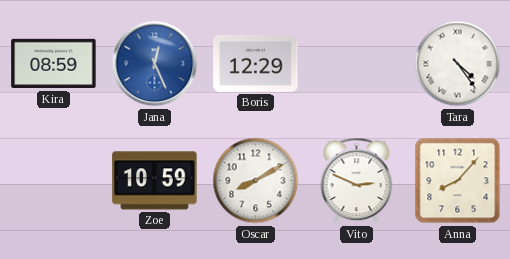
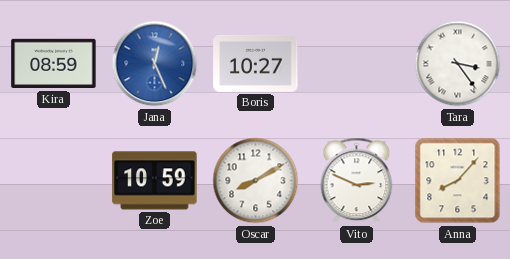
Boris: 12:29 -> 10:27 (256, 63)
Tara: 4:24 -> 3:24 (458, 64)
